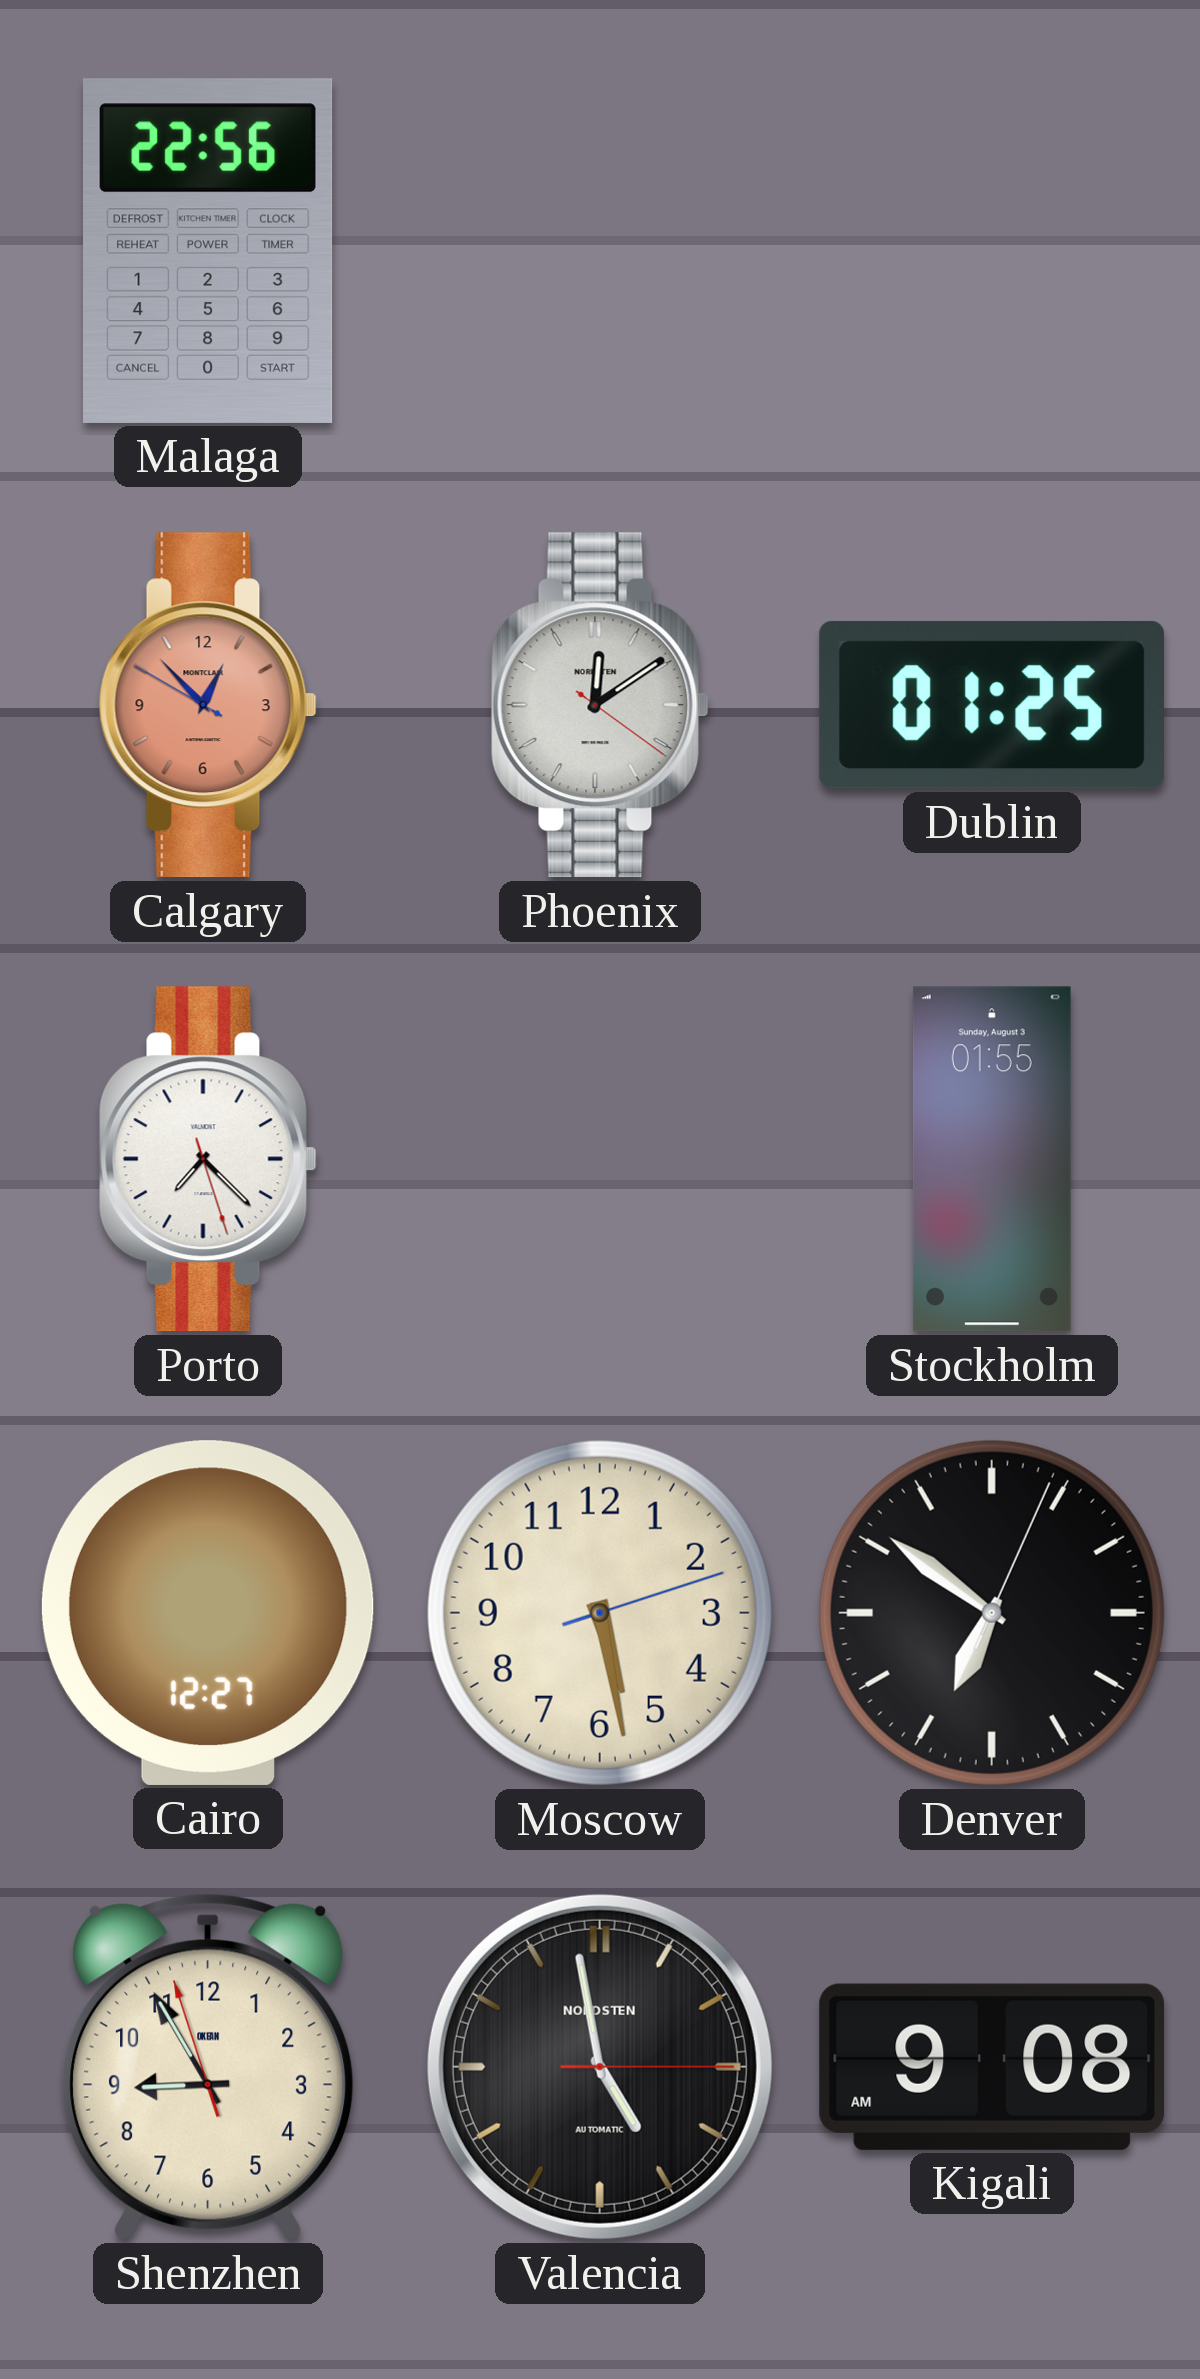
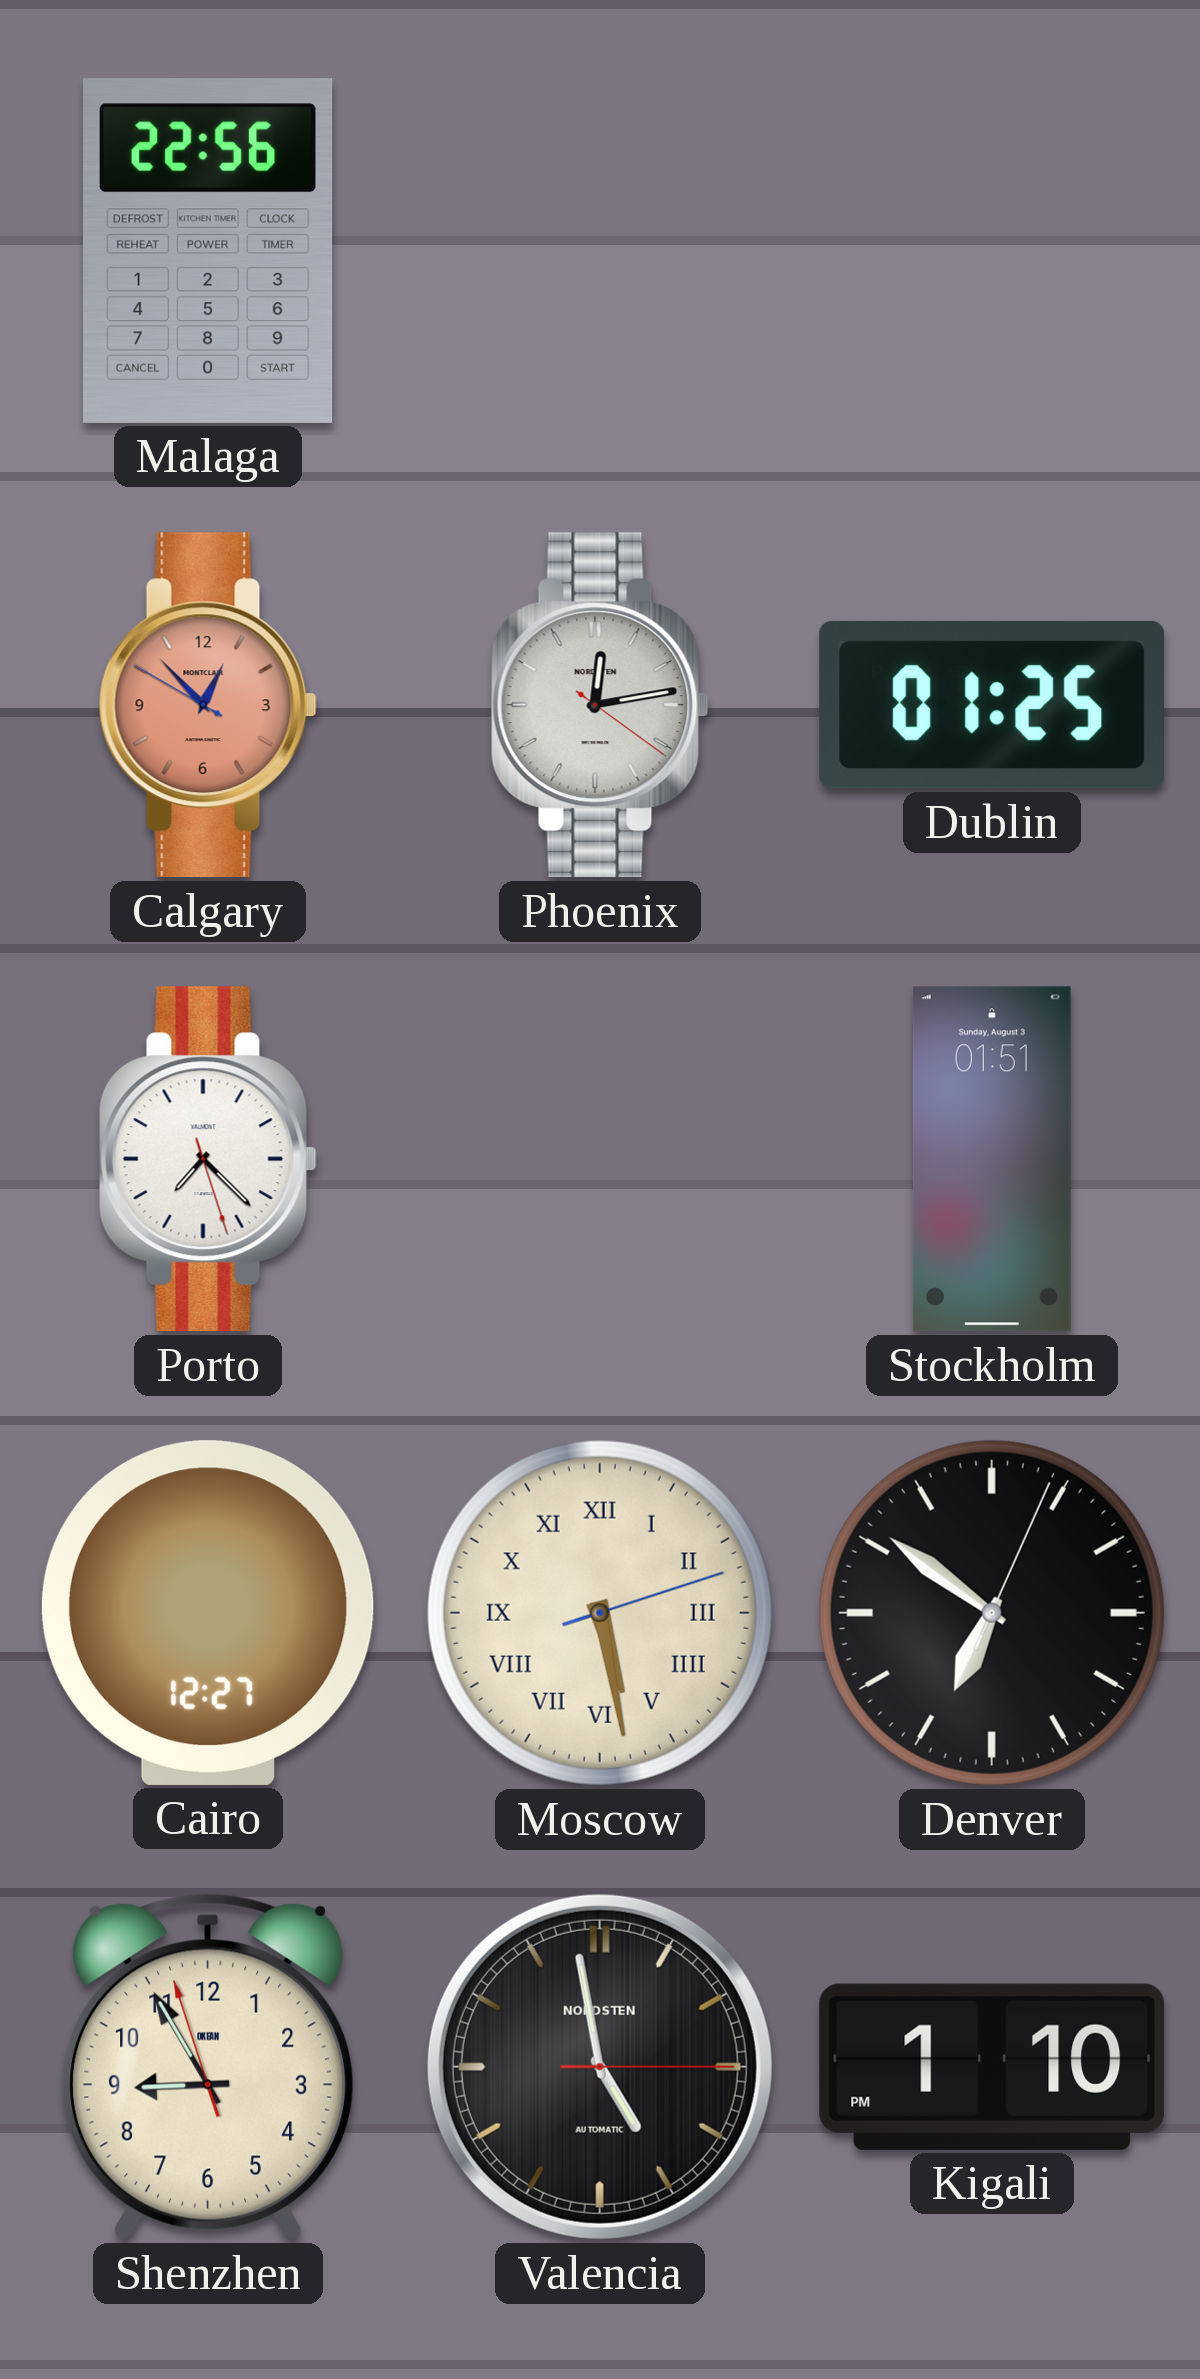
Phoenix: 12:09 -> 12:13 (600, 705)
Stockholm: 01:55 -> 01:51 (992, 1159)
Moscow numerals: Arabic -> Roman (600, 1613)
Kigali: 9:08 -> 1:10 (992, 2067)
